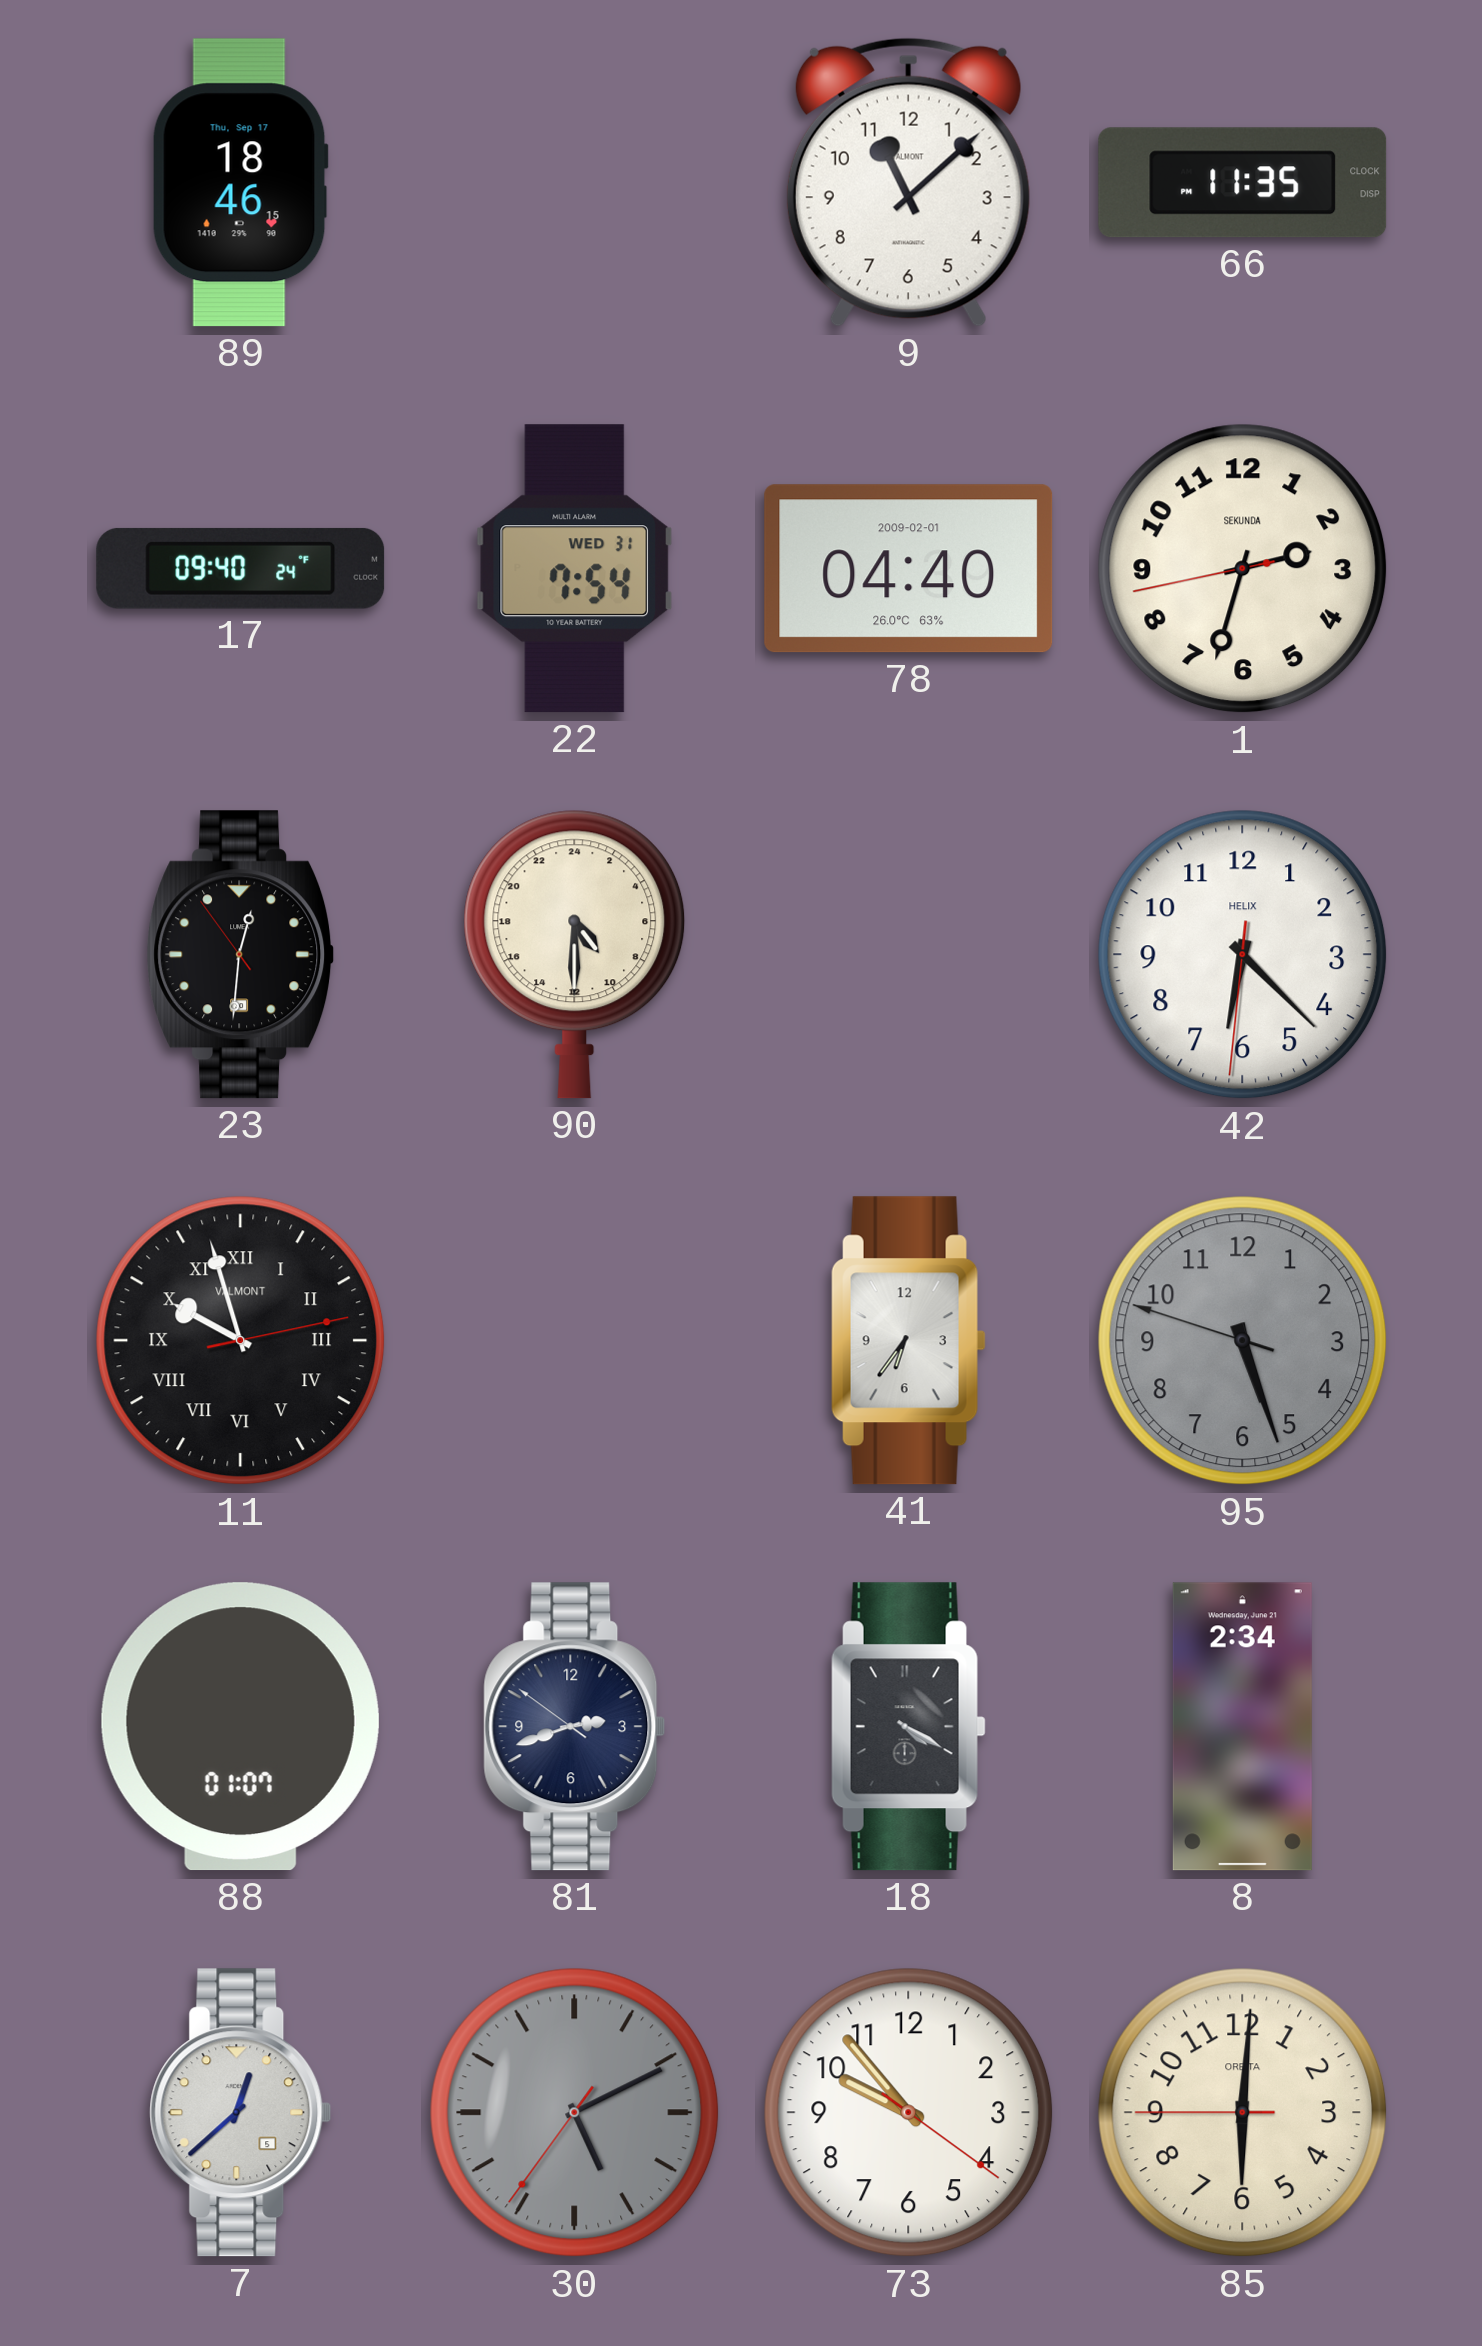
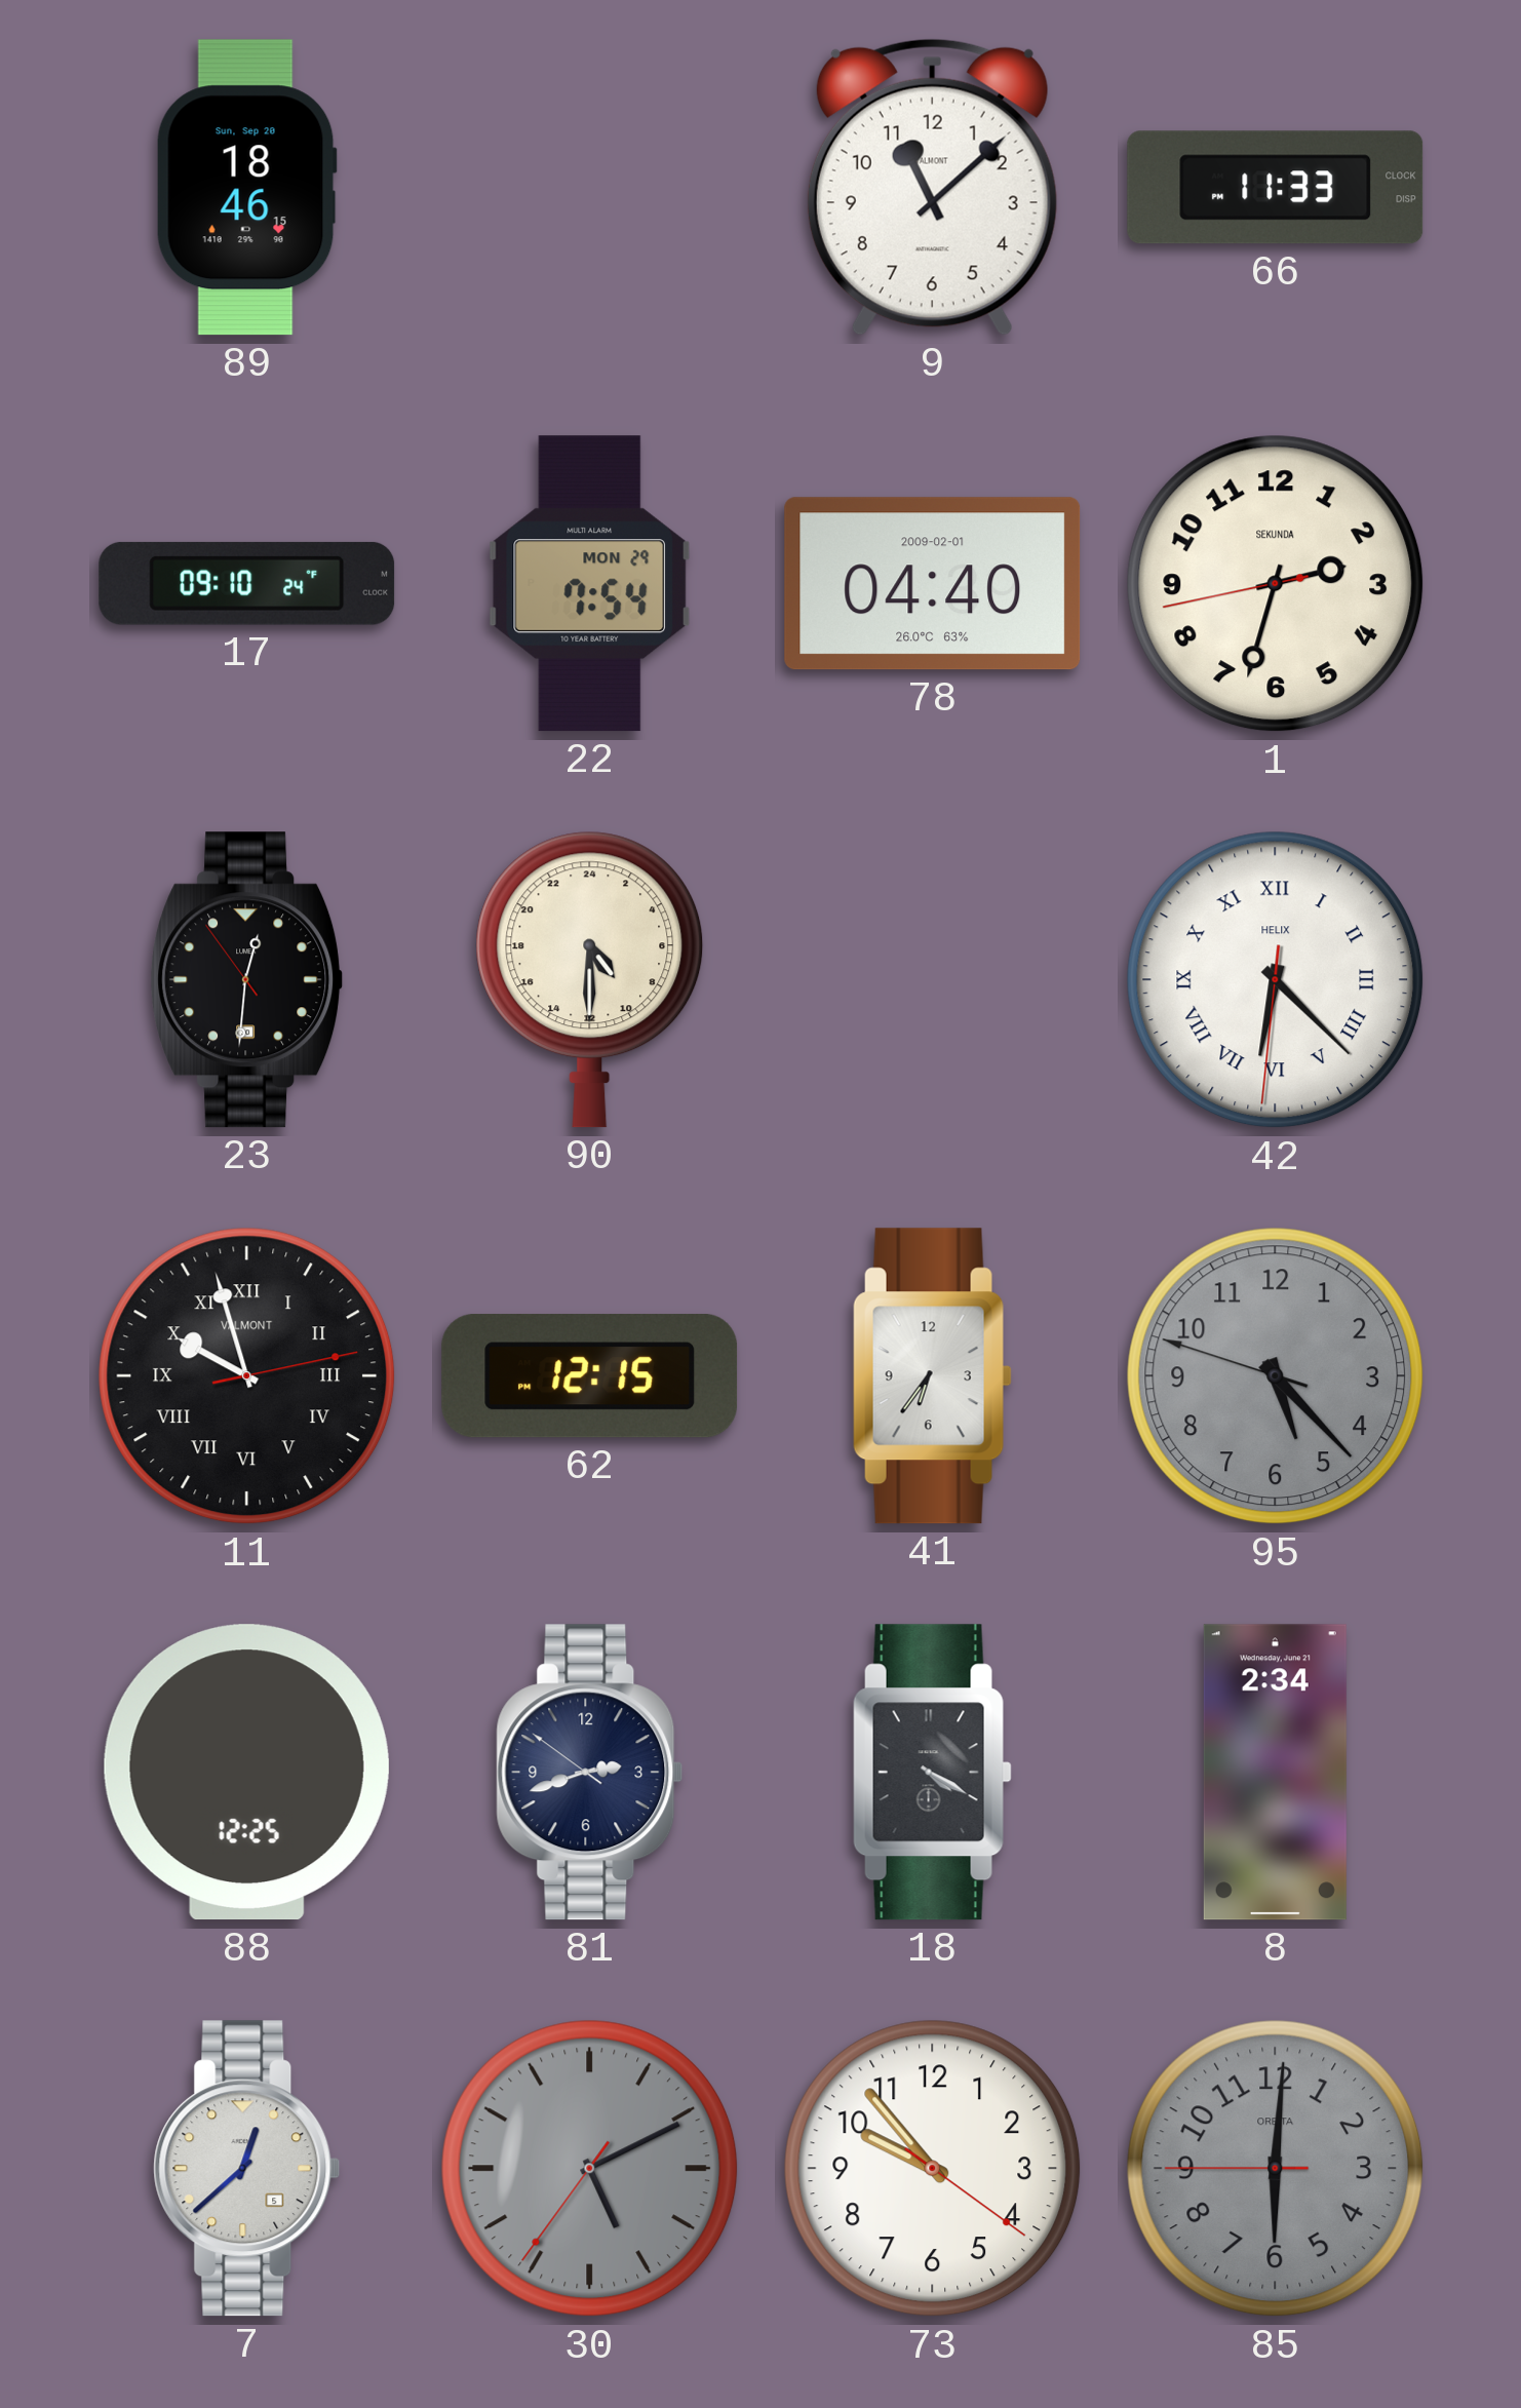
89 date: Thu, Sep 17 -> Sun, Sep 20 (246, 188)
66: 11:35 -> 11:33 (1276, 188)
17: 09:40 -> 09:10 (247, 583)
22 date: WED 31 -> MON 29 (589, 584)
42 numerals: Arabic -> Roman (1276, 980)
62: none -> 12:15 (590, 1376)
95: 5:26 -> 5:22 (1276, 1376)
88: 01:07 -> 12:25 (246, 1773)
85 dial: cream -> grey (1276, 2169)
